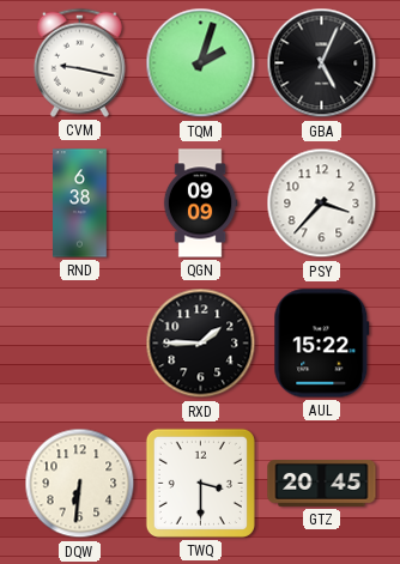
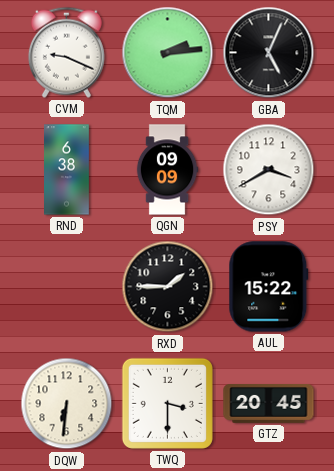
CVM: 9:17 -> 9:19 (66, 52)
TQM: 2:03 -> 2:14 (168, 53)
PSY: 3:37 -> 3:40 (269, 170)
